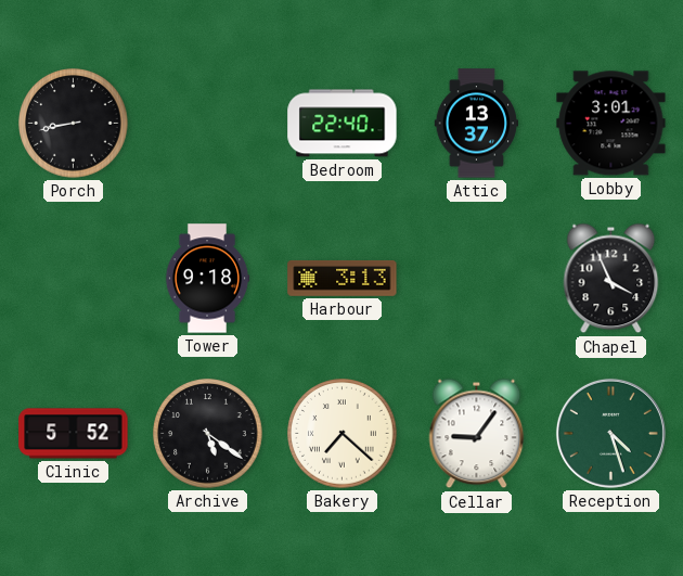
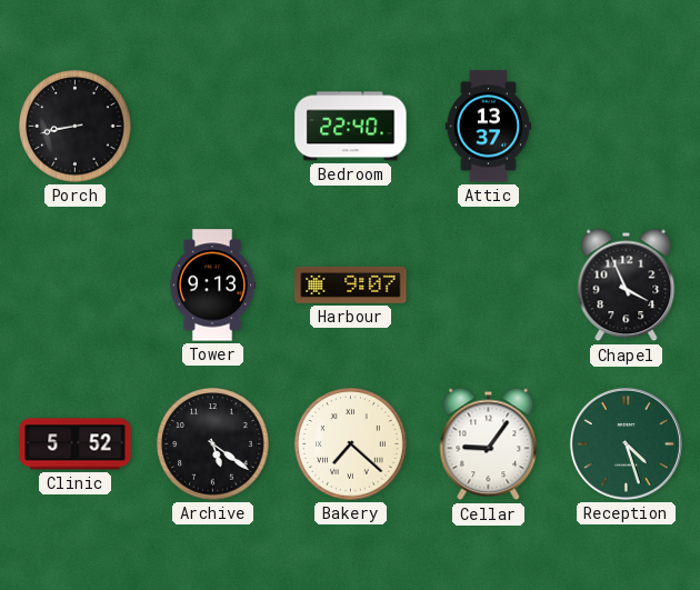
Lobby: 3:01 -> none (611, 124)
Tower: 9:18 -> 9:13 (212, 286)
Harbour: 3:13 -> 9:07 (351, 284)
